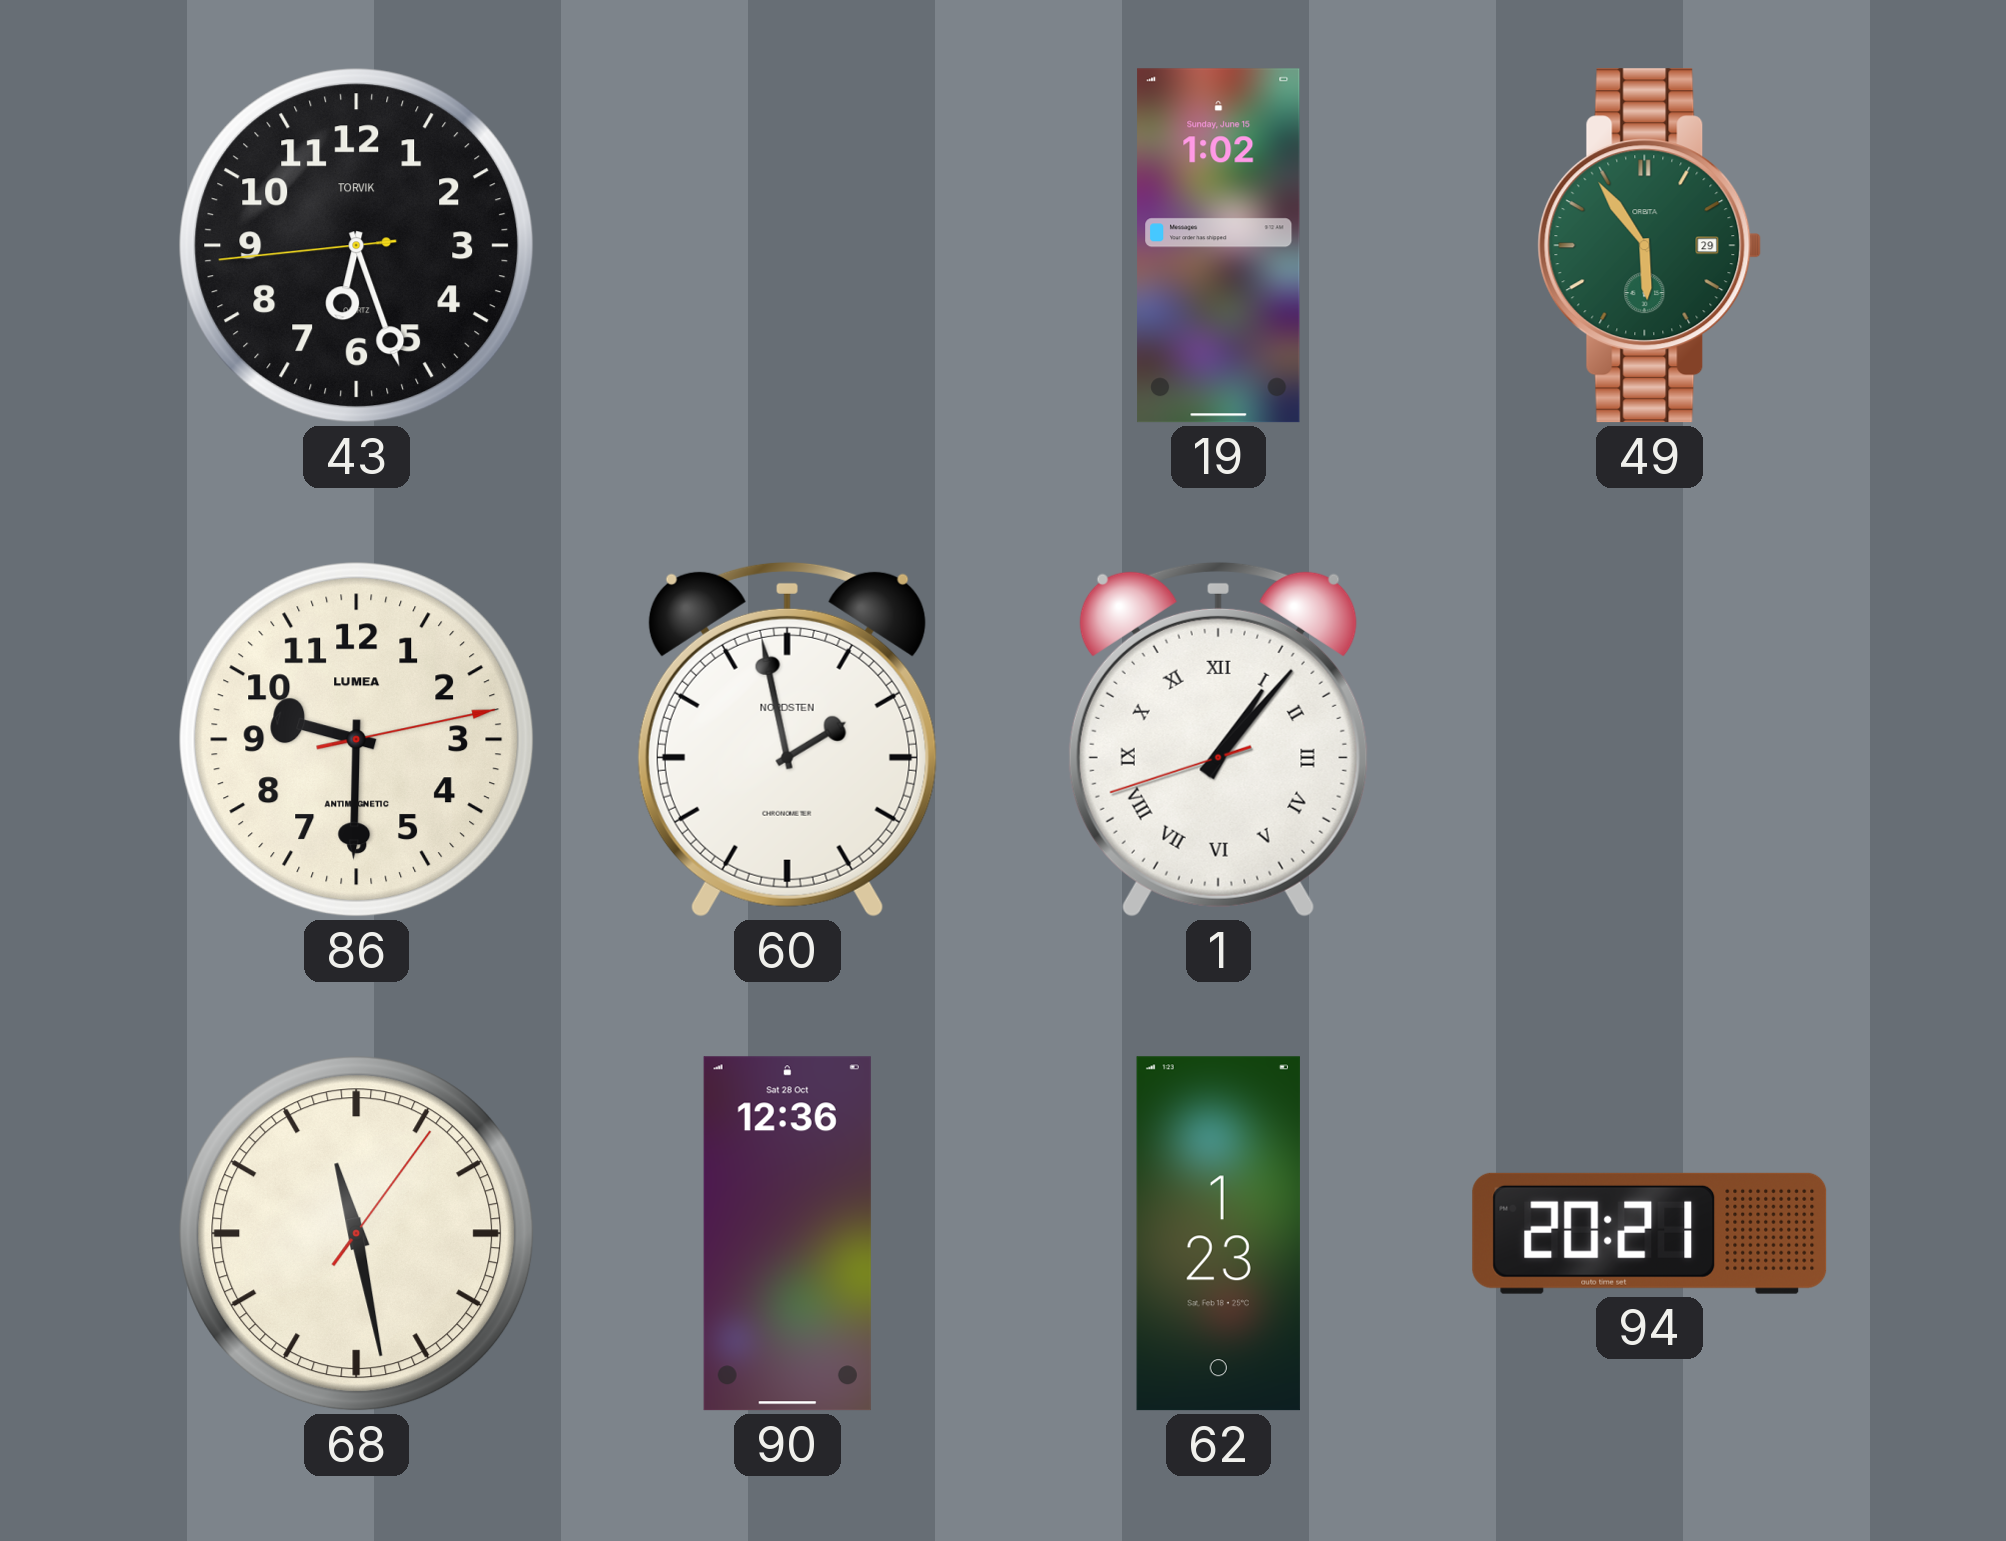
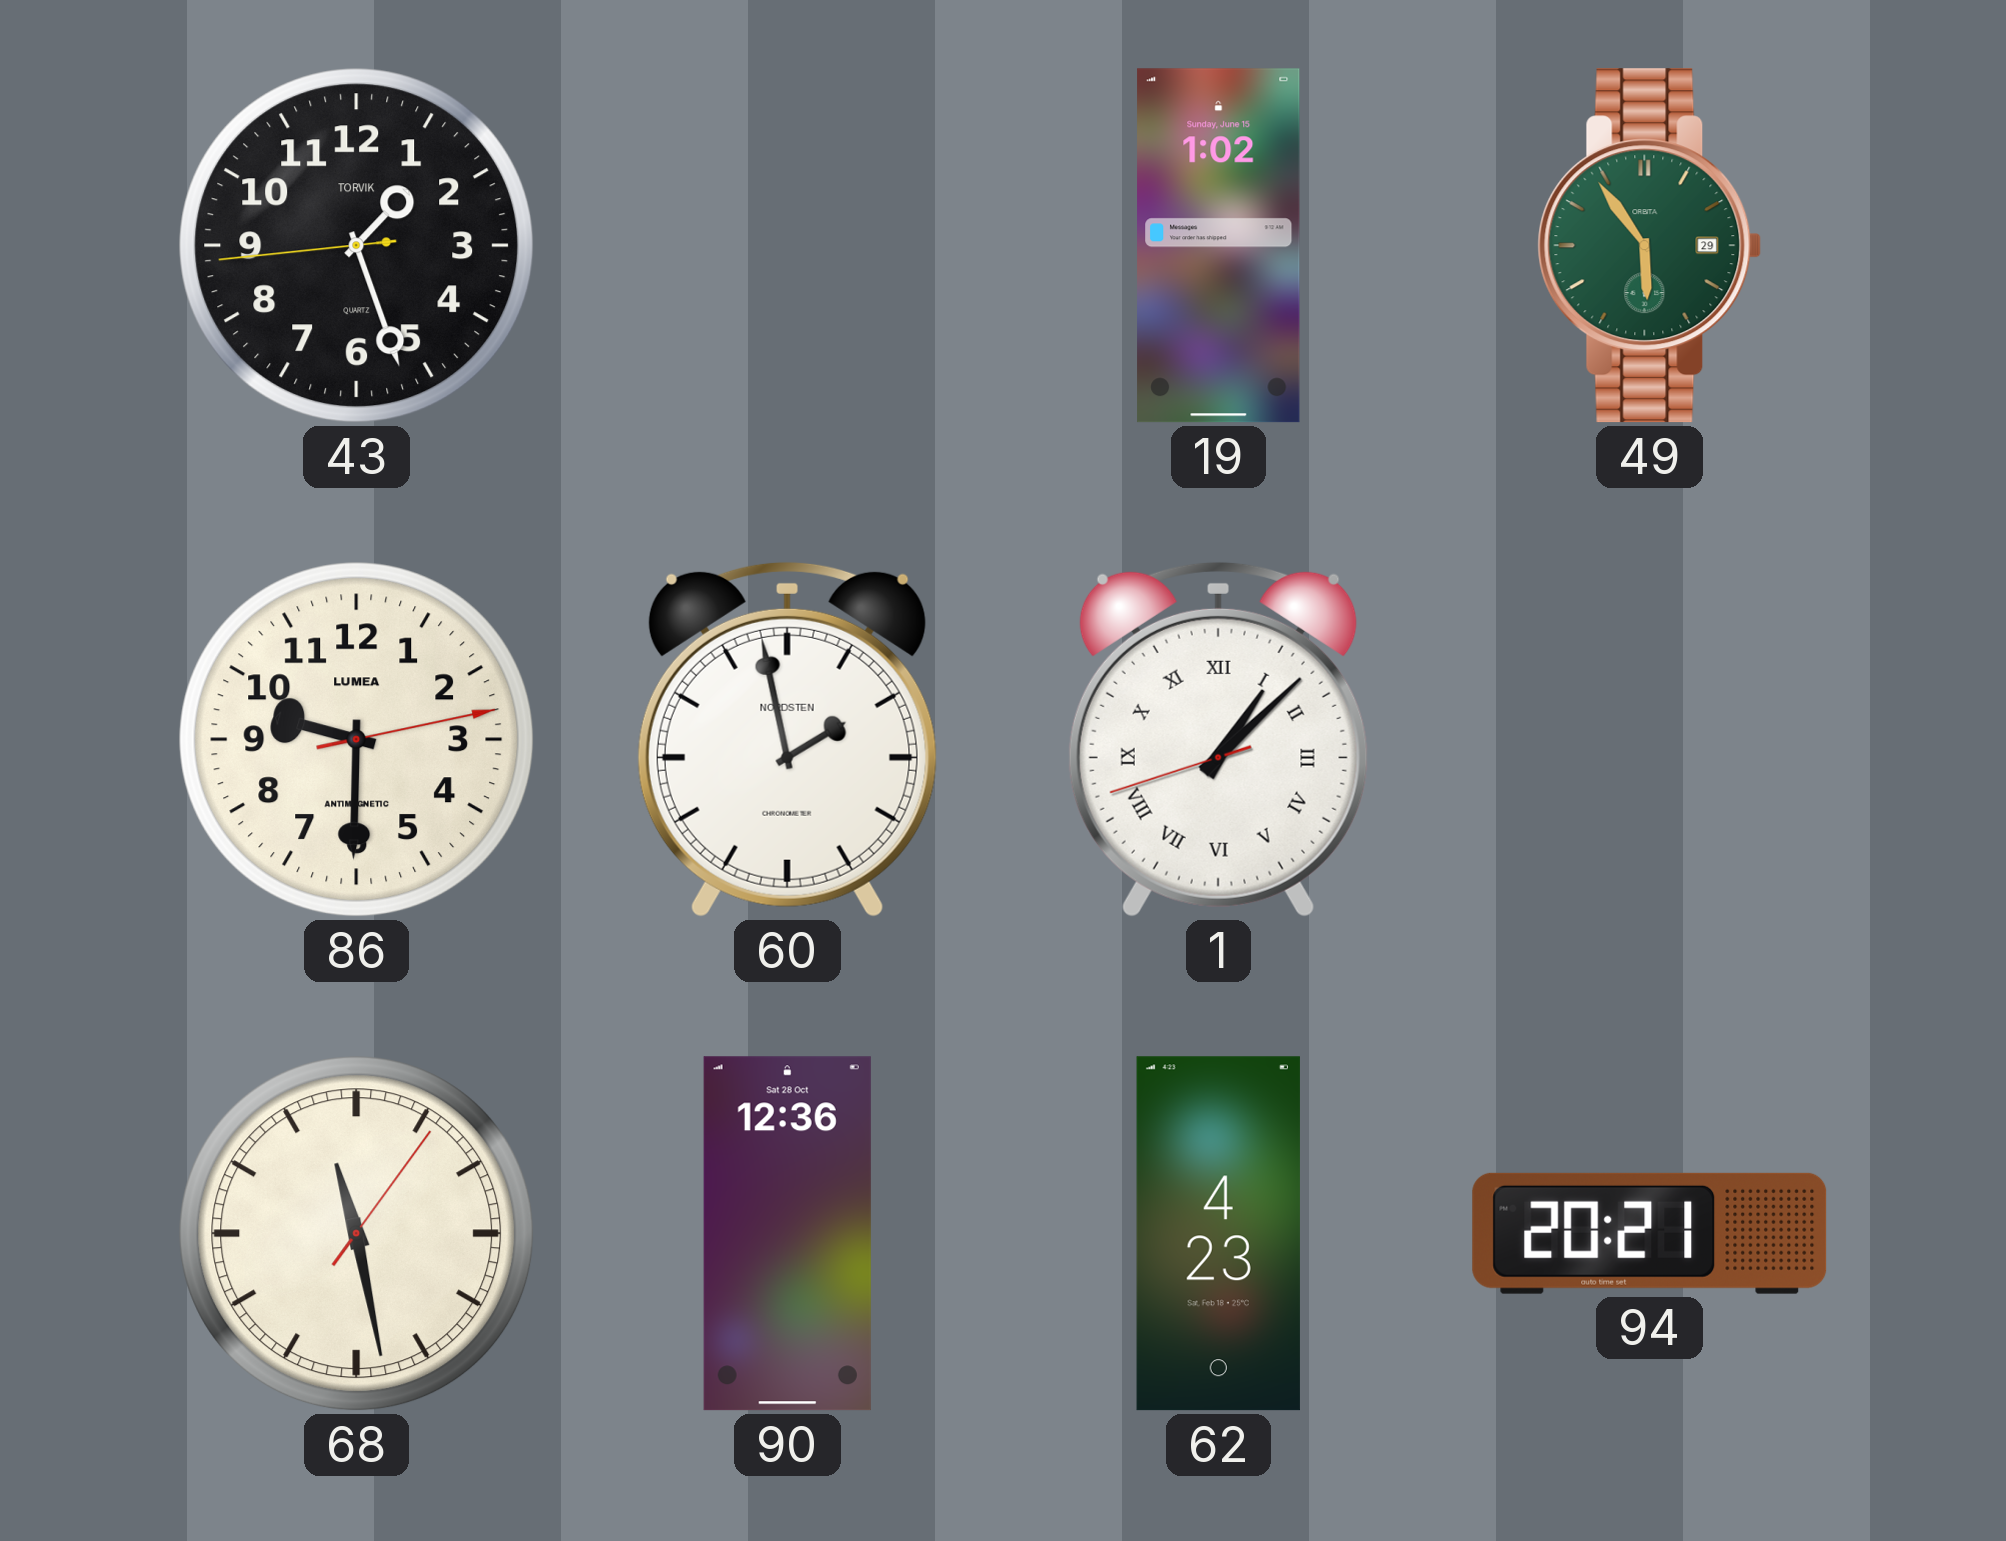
43: 6:26 -> 1:26 (357, 246)
1: 1:06 -> 1:07 (1218, 739)
62: 1:23 -> 4:23 (1218, 1234)
